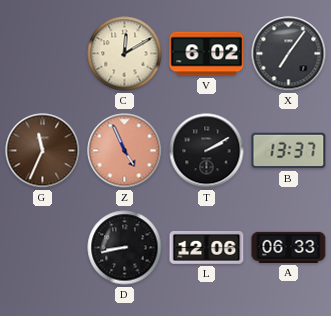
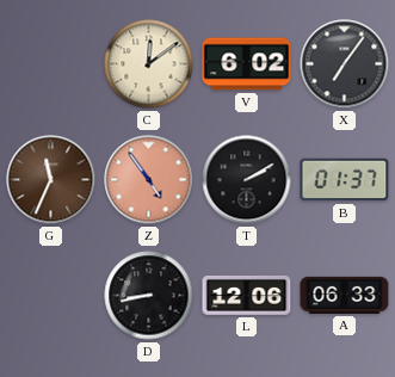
C: 12:10 -> 12:09 (149, 64)
Z: 4:56 -> 4:54 (149, 180)
B: 13:37 -> 01:37 (345, 180)
